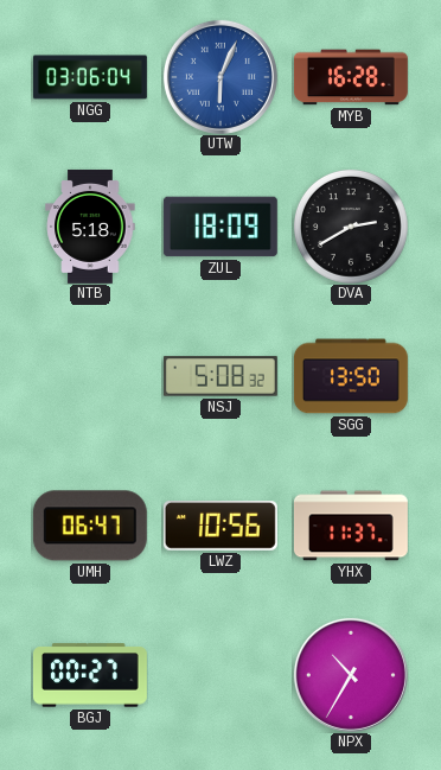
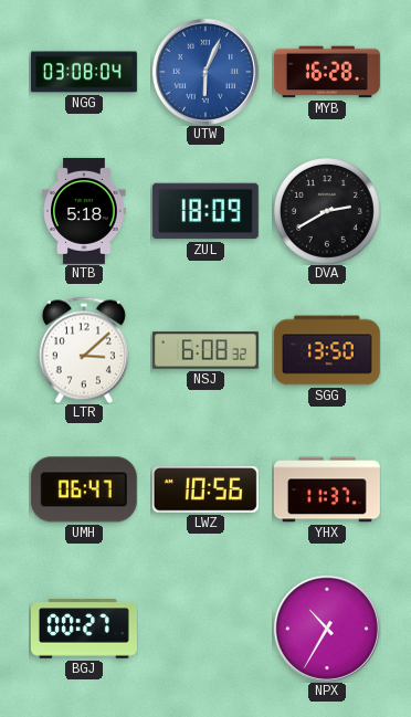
NGG: 03:06 -> 03:08 (84, 72)
LTR: none -> 3:08 (84, 350)
NSJ: 5:08 -> 6:08 (205, 350)
